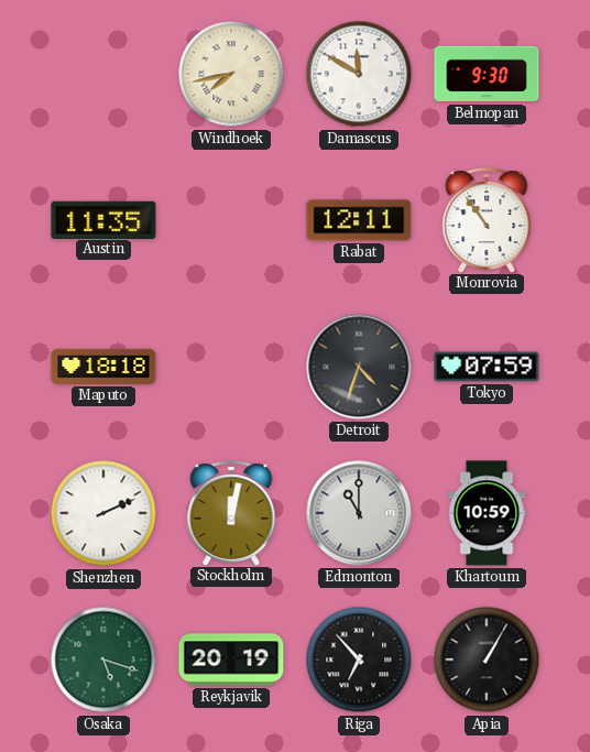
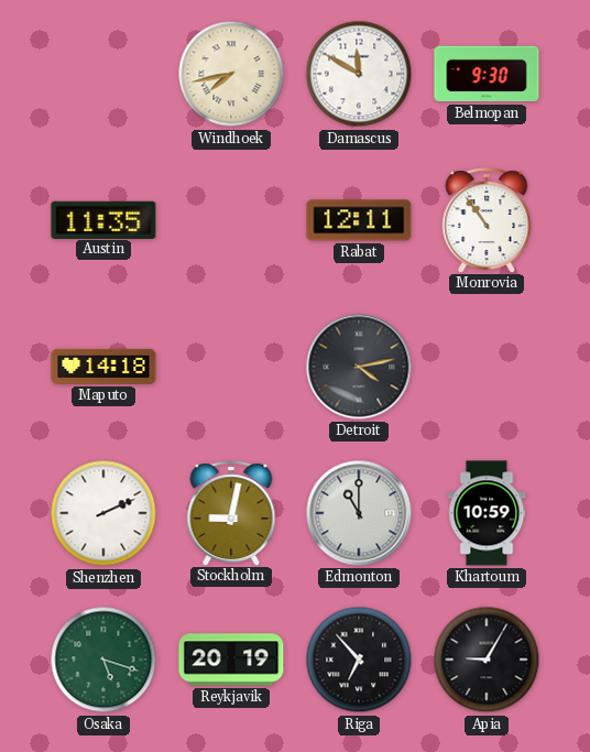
Maputo: 18:18 -> 14:18 (103, 367)
Detroit: 4:33 -> 4:13 (359, 367)
Tokyo: 07:59 -> none (487, 367)
Stockholm: 12:02 -> 9:02 (231, 513)
Apia: 1:05 -> 9:05 (487, 660)
